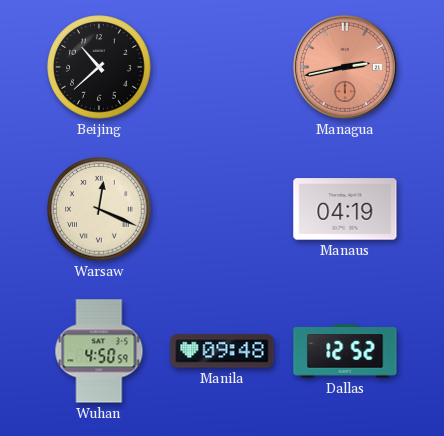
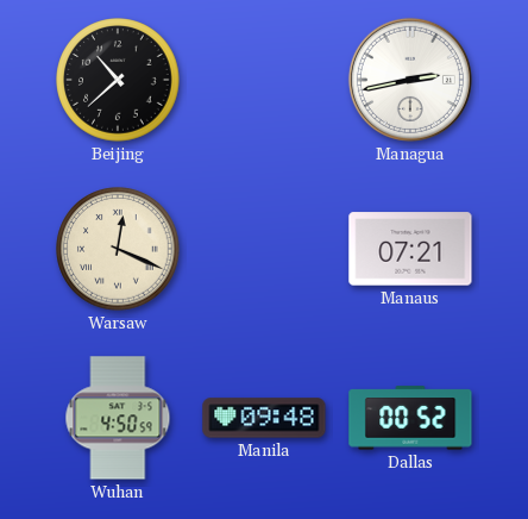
Managua dial: salmon -> white (410, 80)
Manaus: 04:19 -> 07:21 (410, 249)
Dallas: 12:52 -> 00:52 (410, 418)
